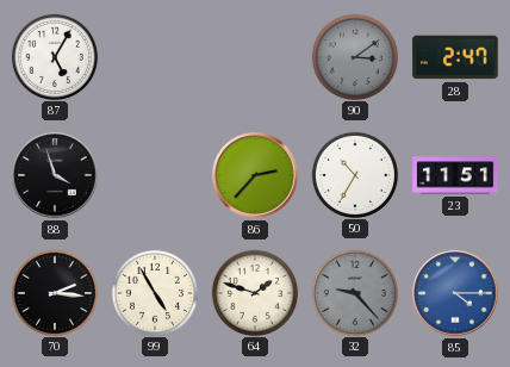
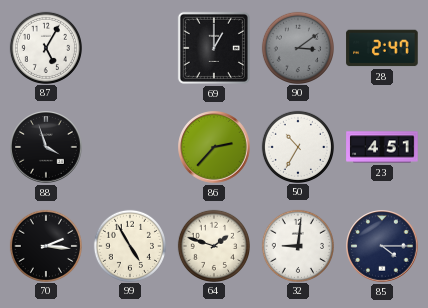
69: none -> 1:00 (214, 48)
23: 11:51 -> 4:51 (382, 147)
32: 9:23 -> 9:01 (297, 245)
32 dial: grey -> white (297, 245)
85 dial: blue -> navy (382, 246)
